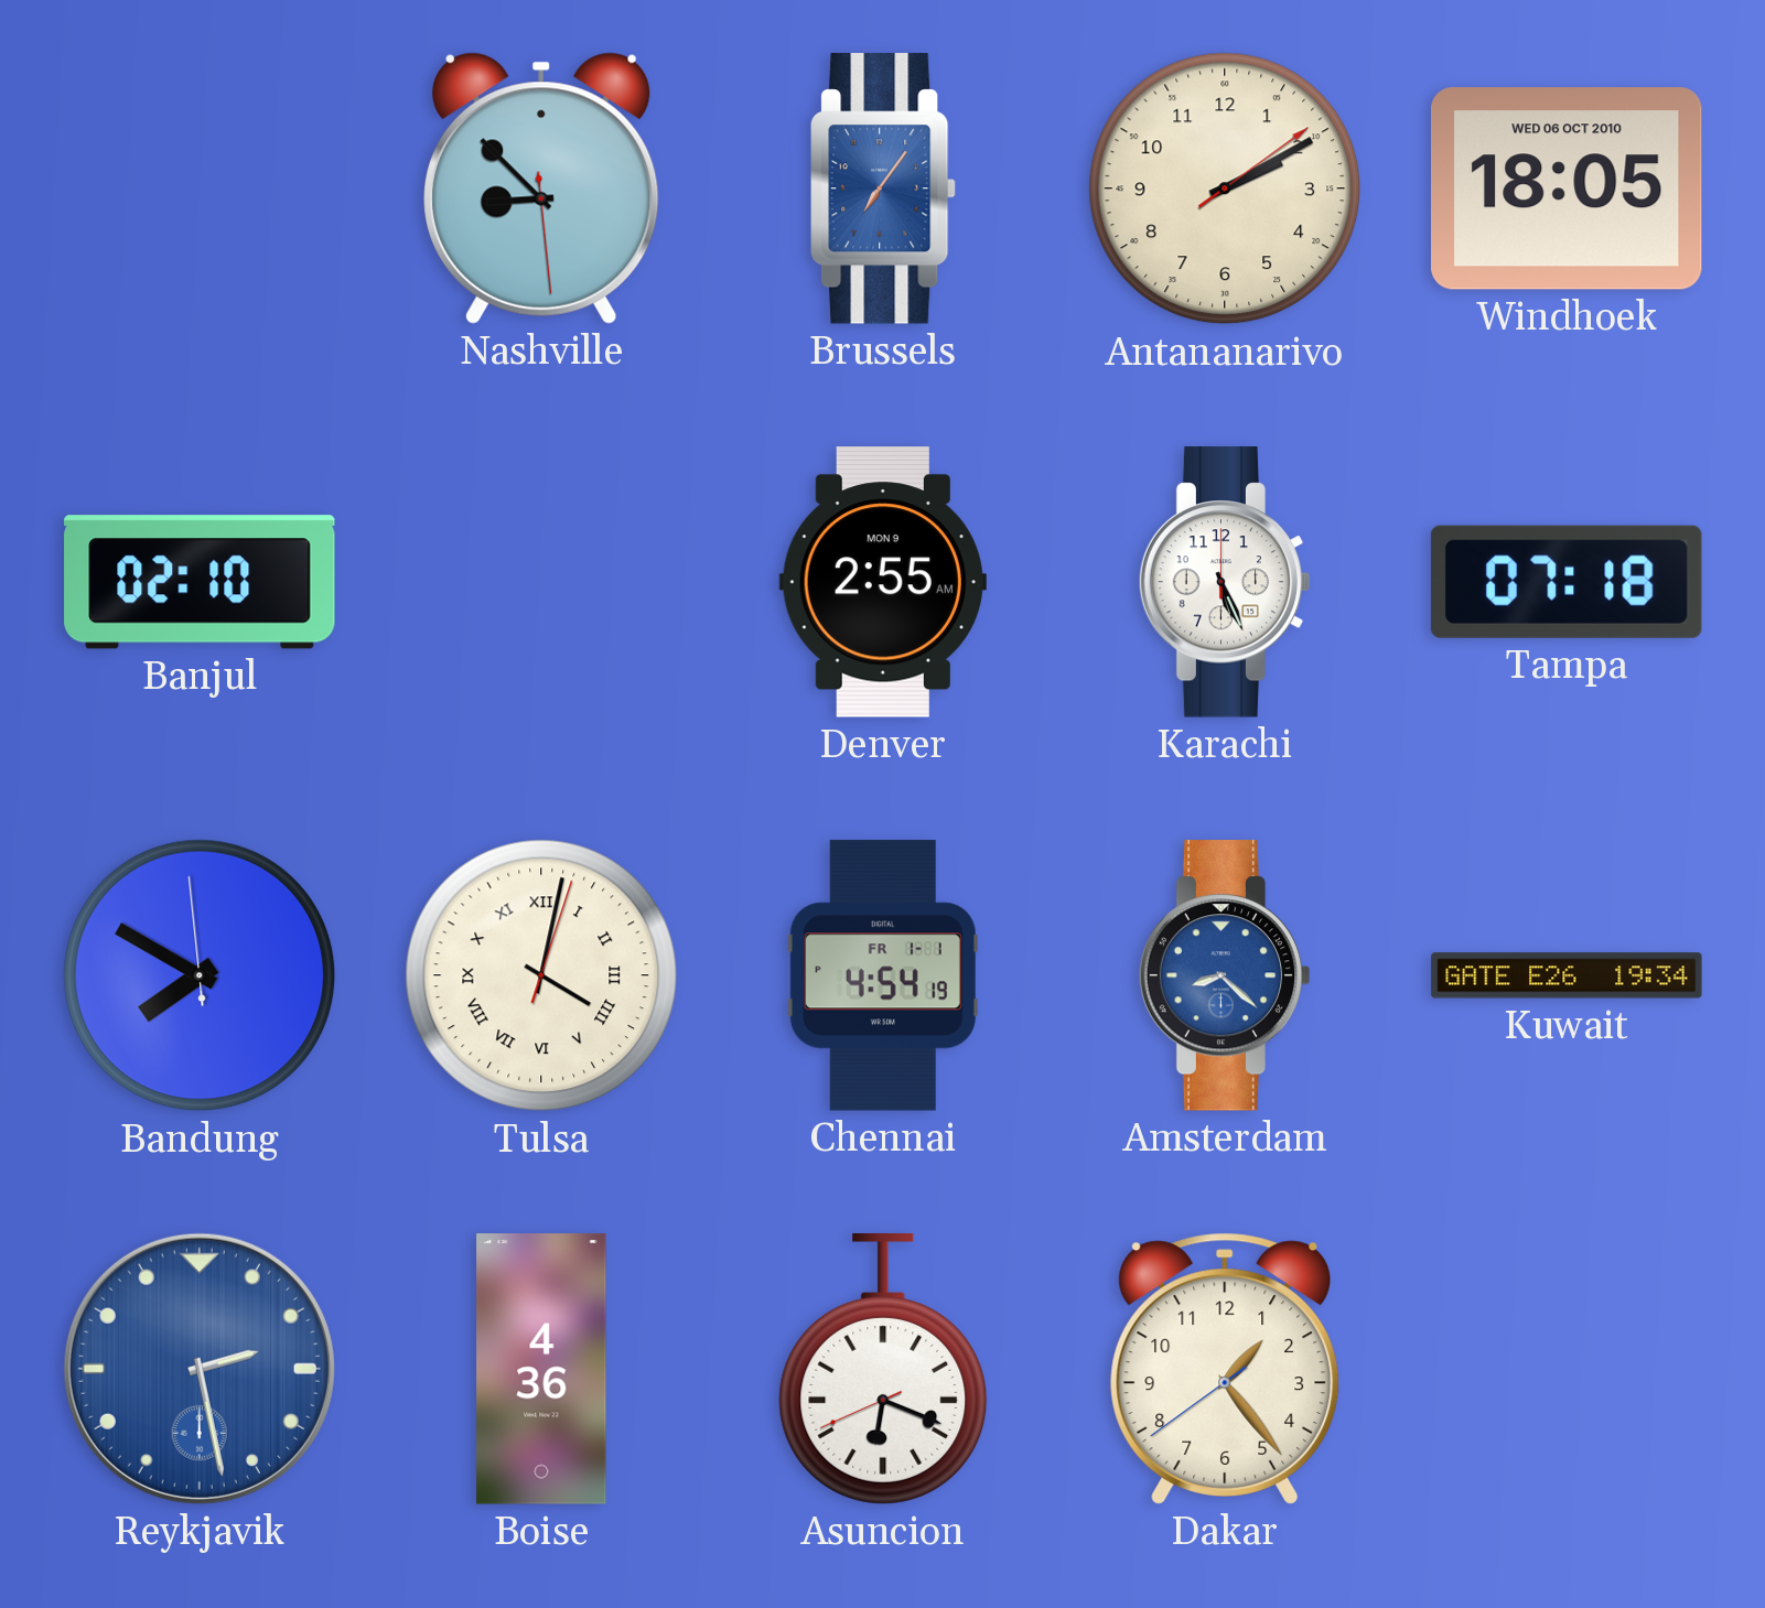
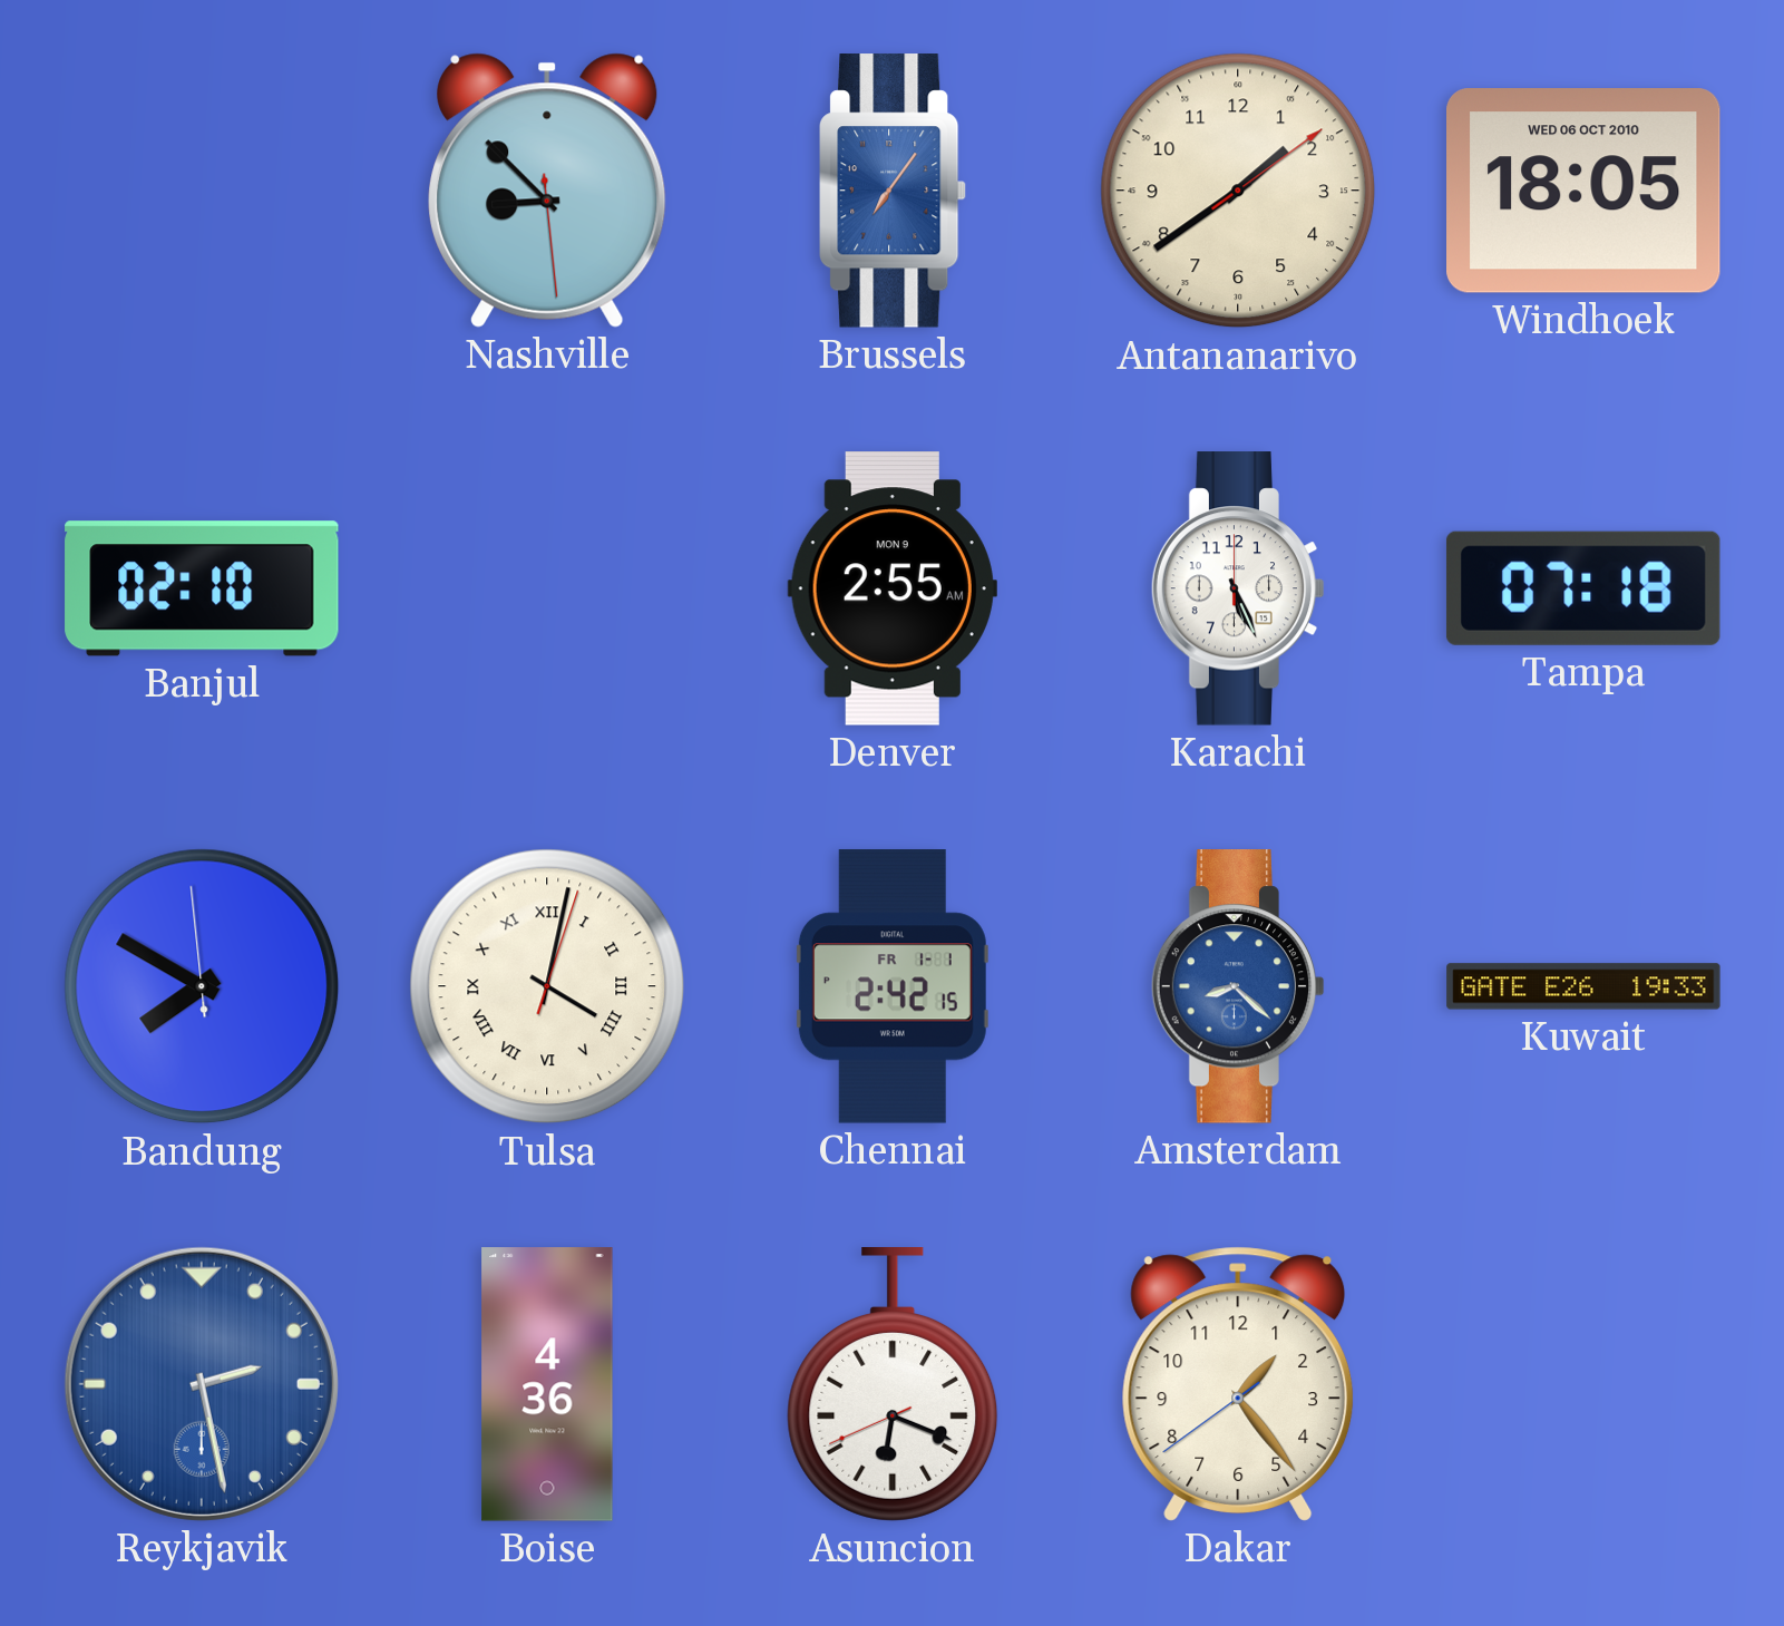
Antananarivo: 2:10 -> 1:39 (1238, 191)
Chennai: 4:54 -> 2:42 (893, 986)
Kuwait: 19:34 -> 19:33 (1583, 986)
